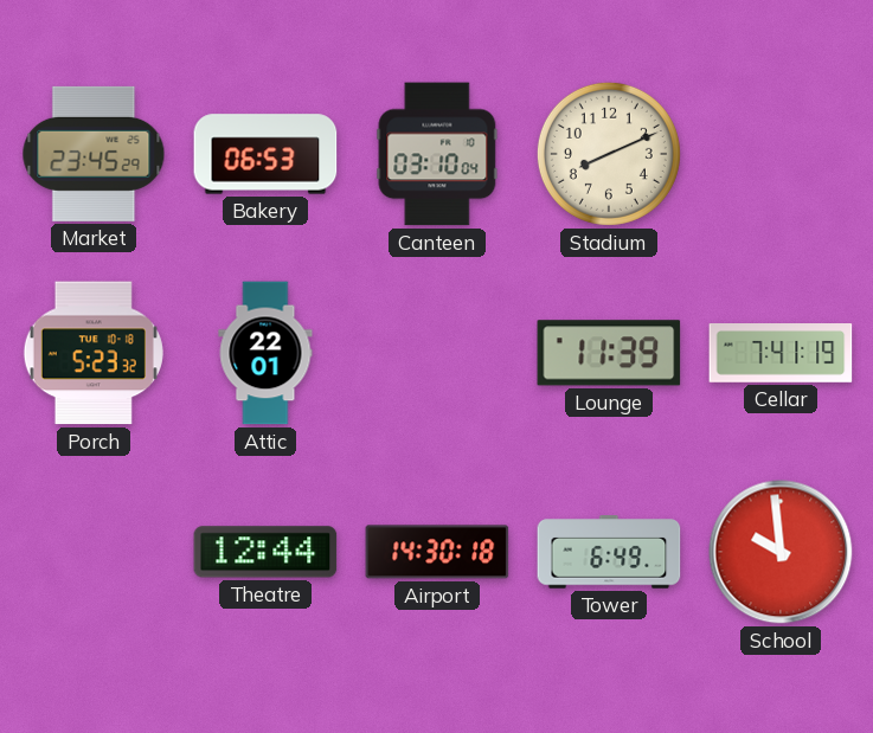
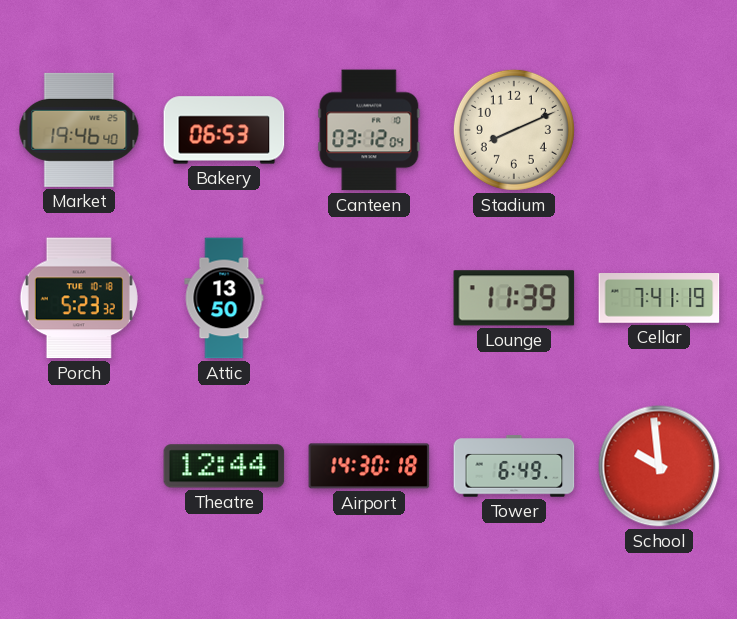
Market: 23:45 -> 19:46 (79, 130)
Canteen: 03:10 -> 03:12 (369, 130)
Attic: 22:01 -> 13:50 (224, 298)
